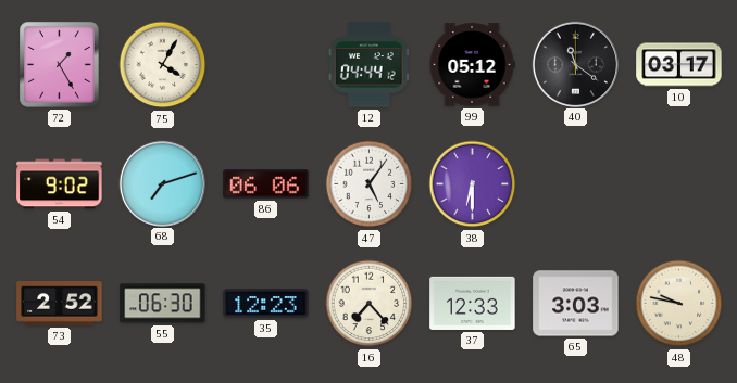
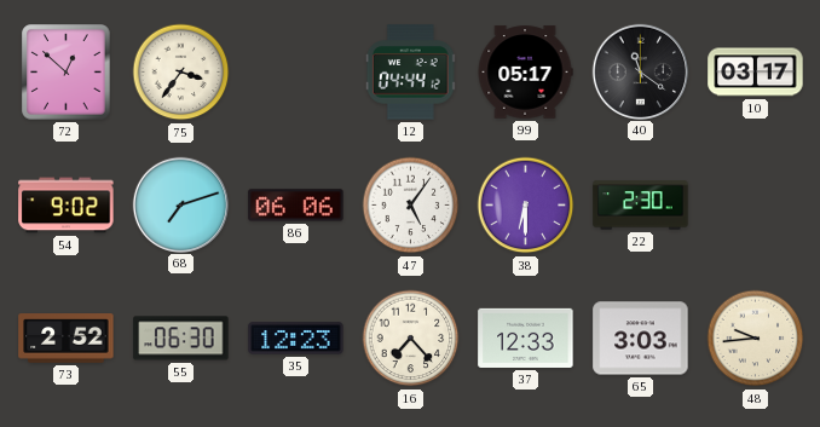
72: 1:25 -> 12:52 (67, 73)
75: 4:05 -> 3:36 (181, 73)
99: 05:12 -> 05:17 (525, 73)
22: none -> 2:30 (641, 206)
48: 9:47 -> 9:44 (756, 339)
